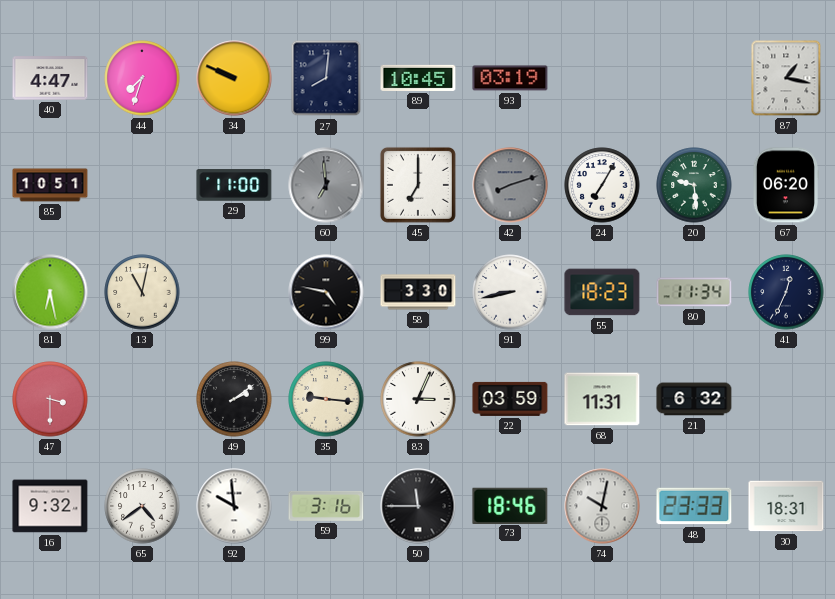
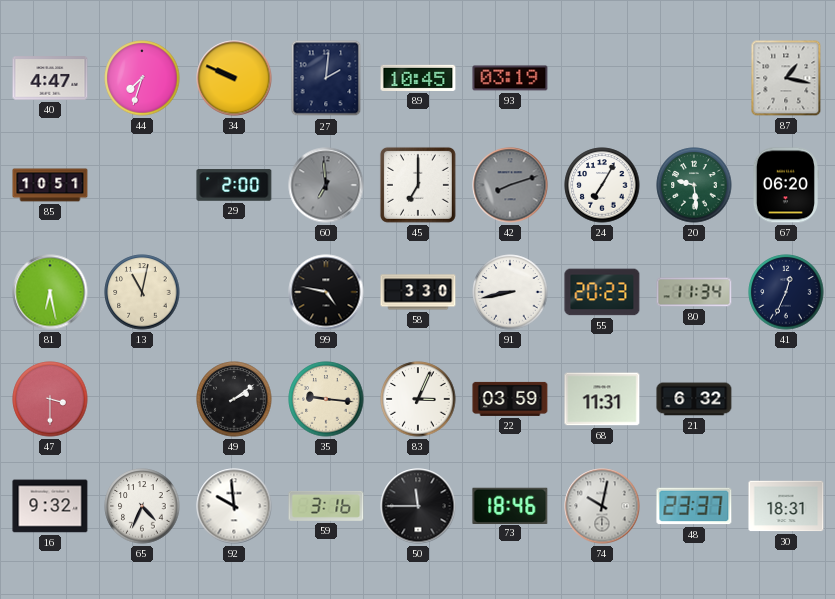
27: 8:01 -> 2:01 (326, 78)
29: 11:00 -> 2:00 (234, 185)
55: 18:23 -> 20:23 (602, 292)
65: 4:39 -> 4:34 (142, 506)
48: 23:33 -> 23:37 (694, 506)
